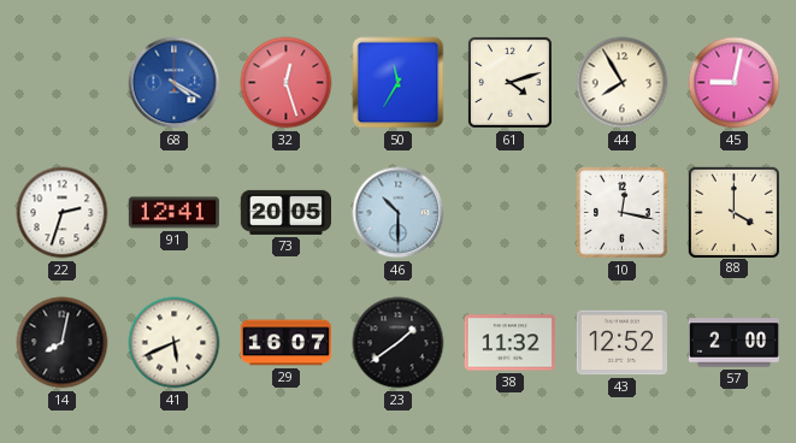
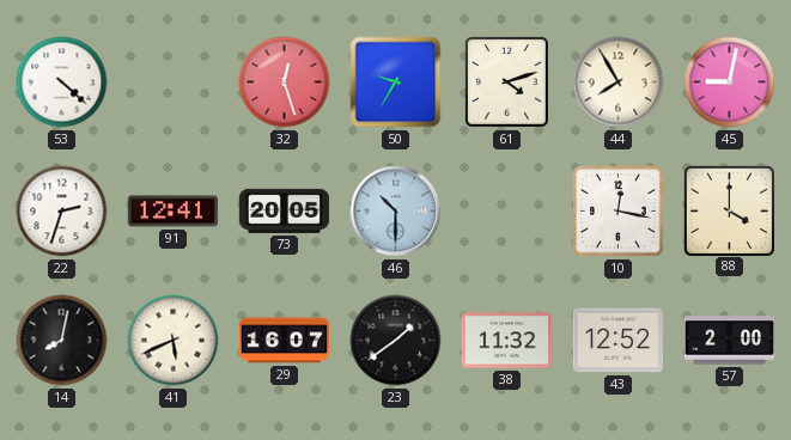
53: none -> 4:22 (62, 82)
68: 4:20 -> none (175, 83)
50: 11:35 -> 9:35 (396, 82)
